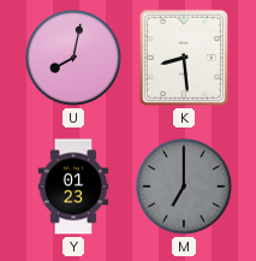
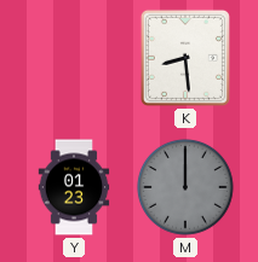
U: 8:02 -> none (73, 58)
M: 7:00 -> 12:00 (185, 187)
